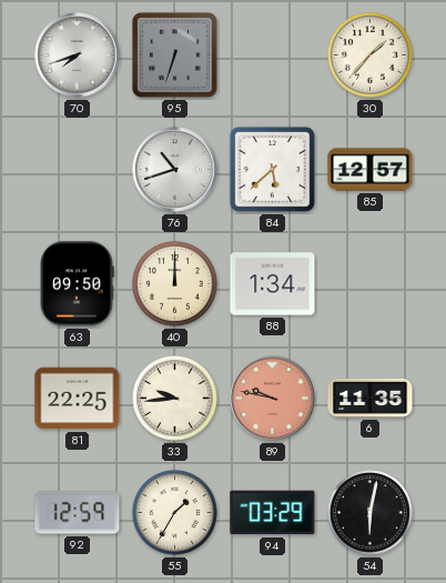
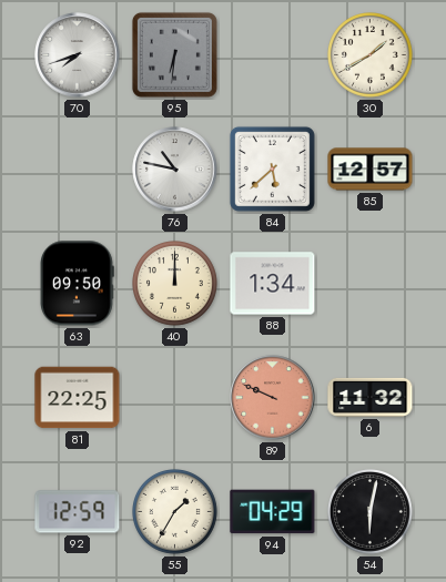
95: 6:33 -> 6:31 (174, 54)
30: 1:37 -> 1:40 (371, 55)
76: 10:42 -> 10:47 (175, 170)
33: 9:44 -> none (175, 399)
89: 9:47 -> 9:49 (273, 398)
6: 11:35 -> 11:32 (371, 397)
94: 03:29 -> 04:29 (273, 512)
